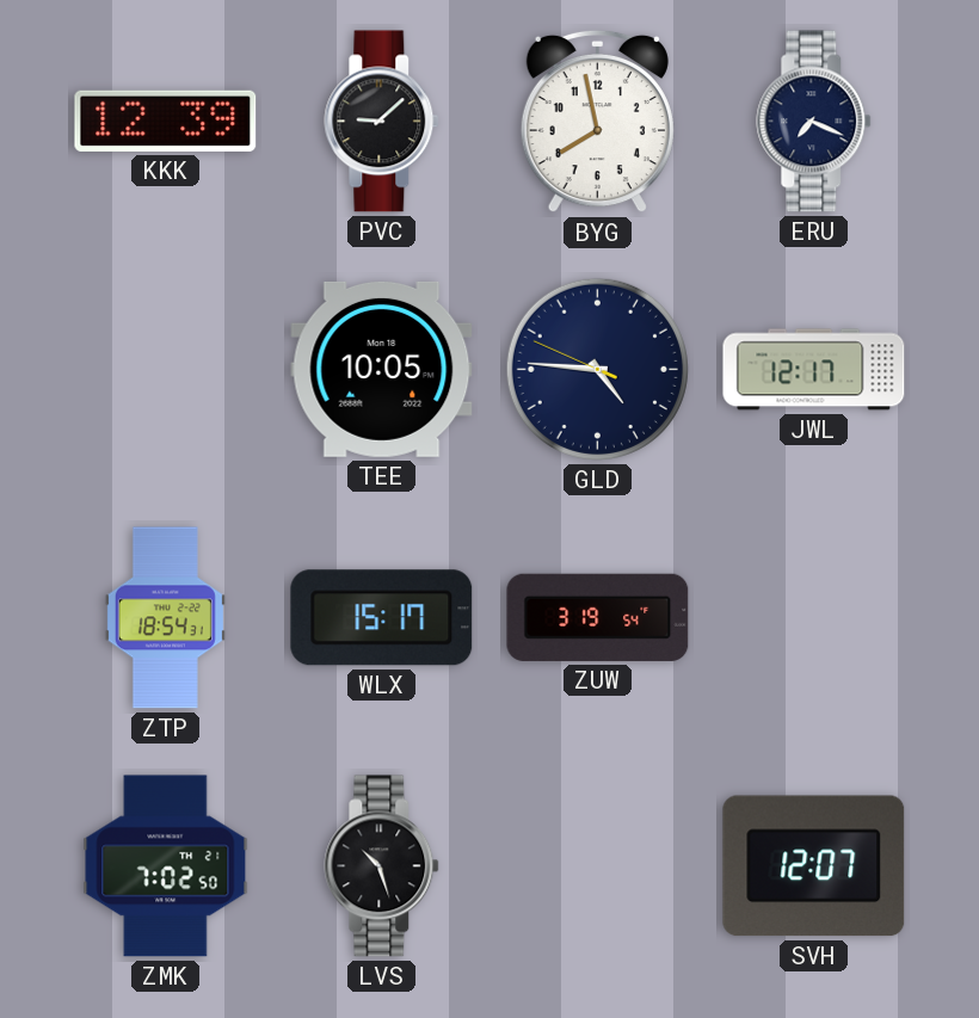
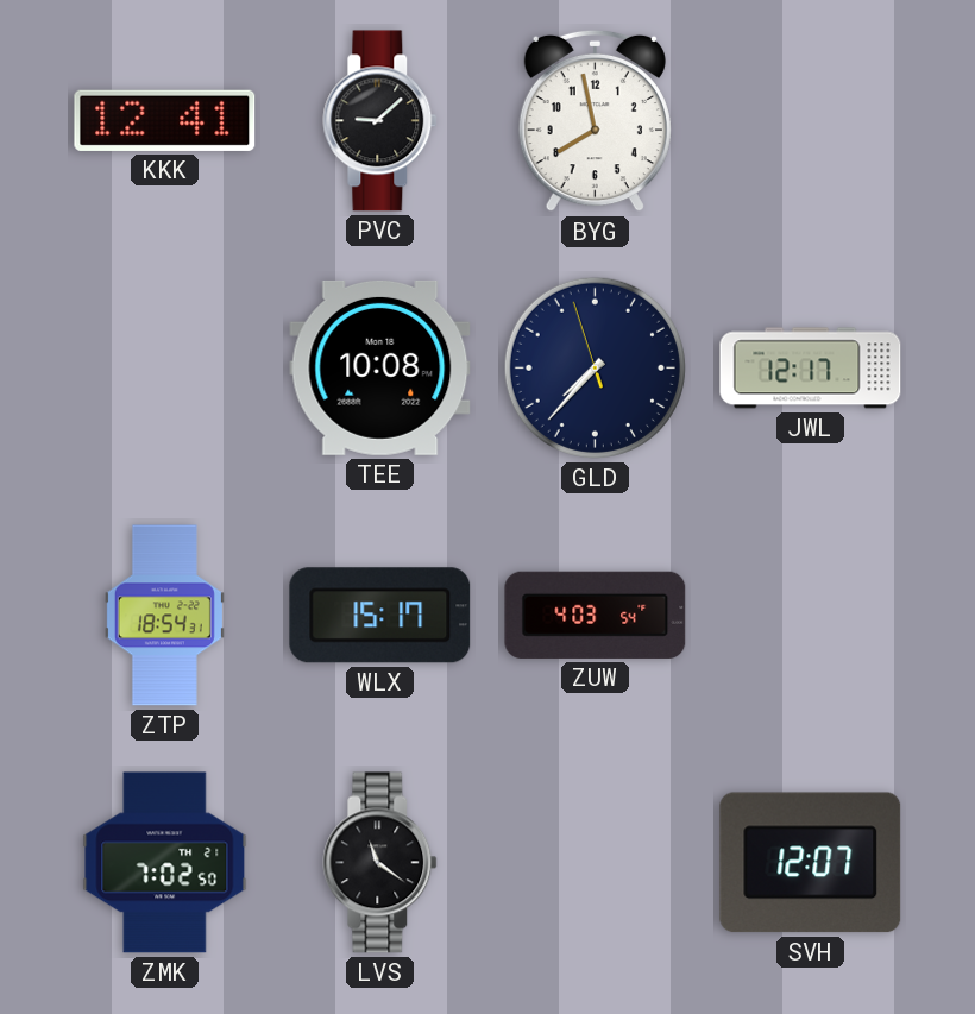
KKK: 12:39 -> 12:41 (165, 120)
ERU: 7:19 -> none (814, 122)
TEE: 10:05 -> 10:08 (380, 367)
GLD: 4:45 -> 7:36 (595, 367)
ZUW: 3:19 -> 4:03 (596, 615)
LVS: 10:27 -> 11:21 (380, 863)
